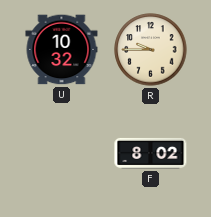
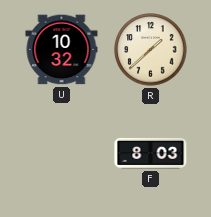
R: 9:45 -> 1:38 (151, 50)
F: 8:02 -> 8:03 (151, 153)
